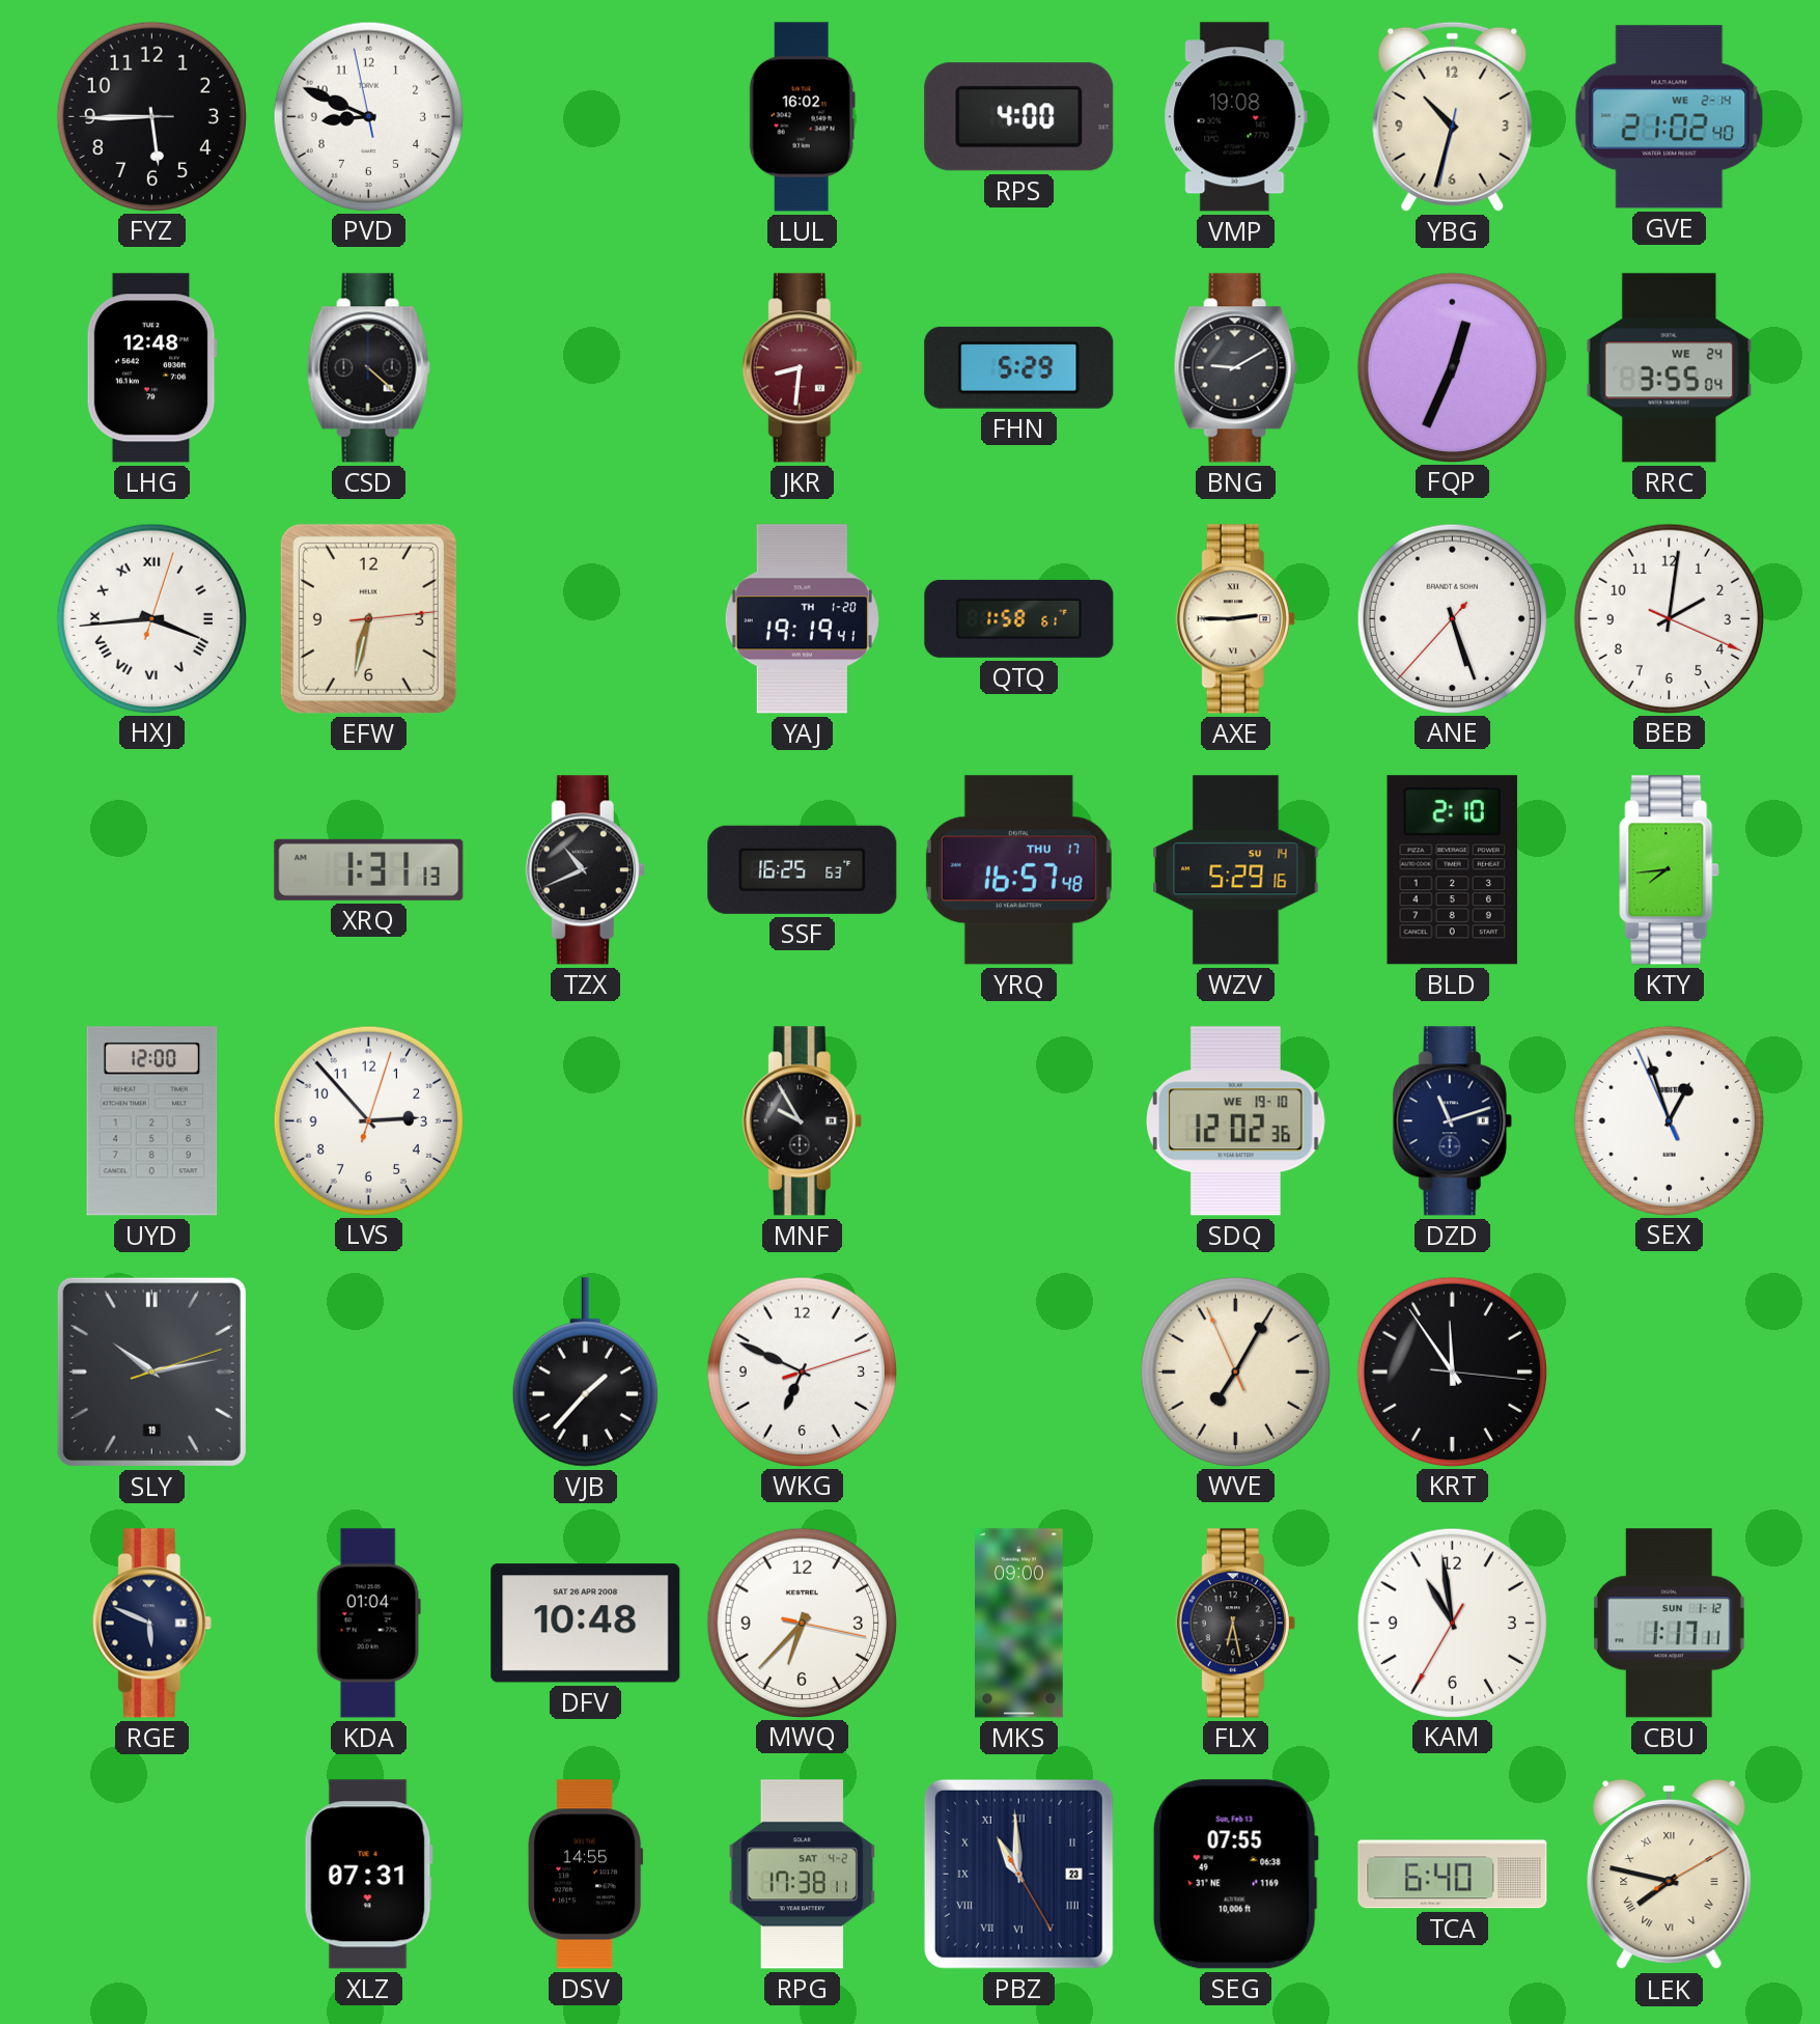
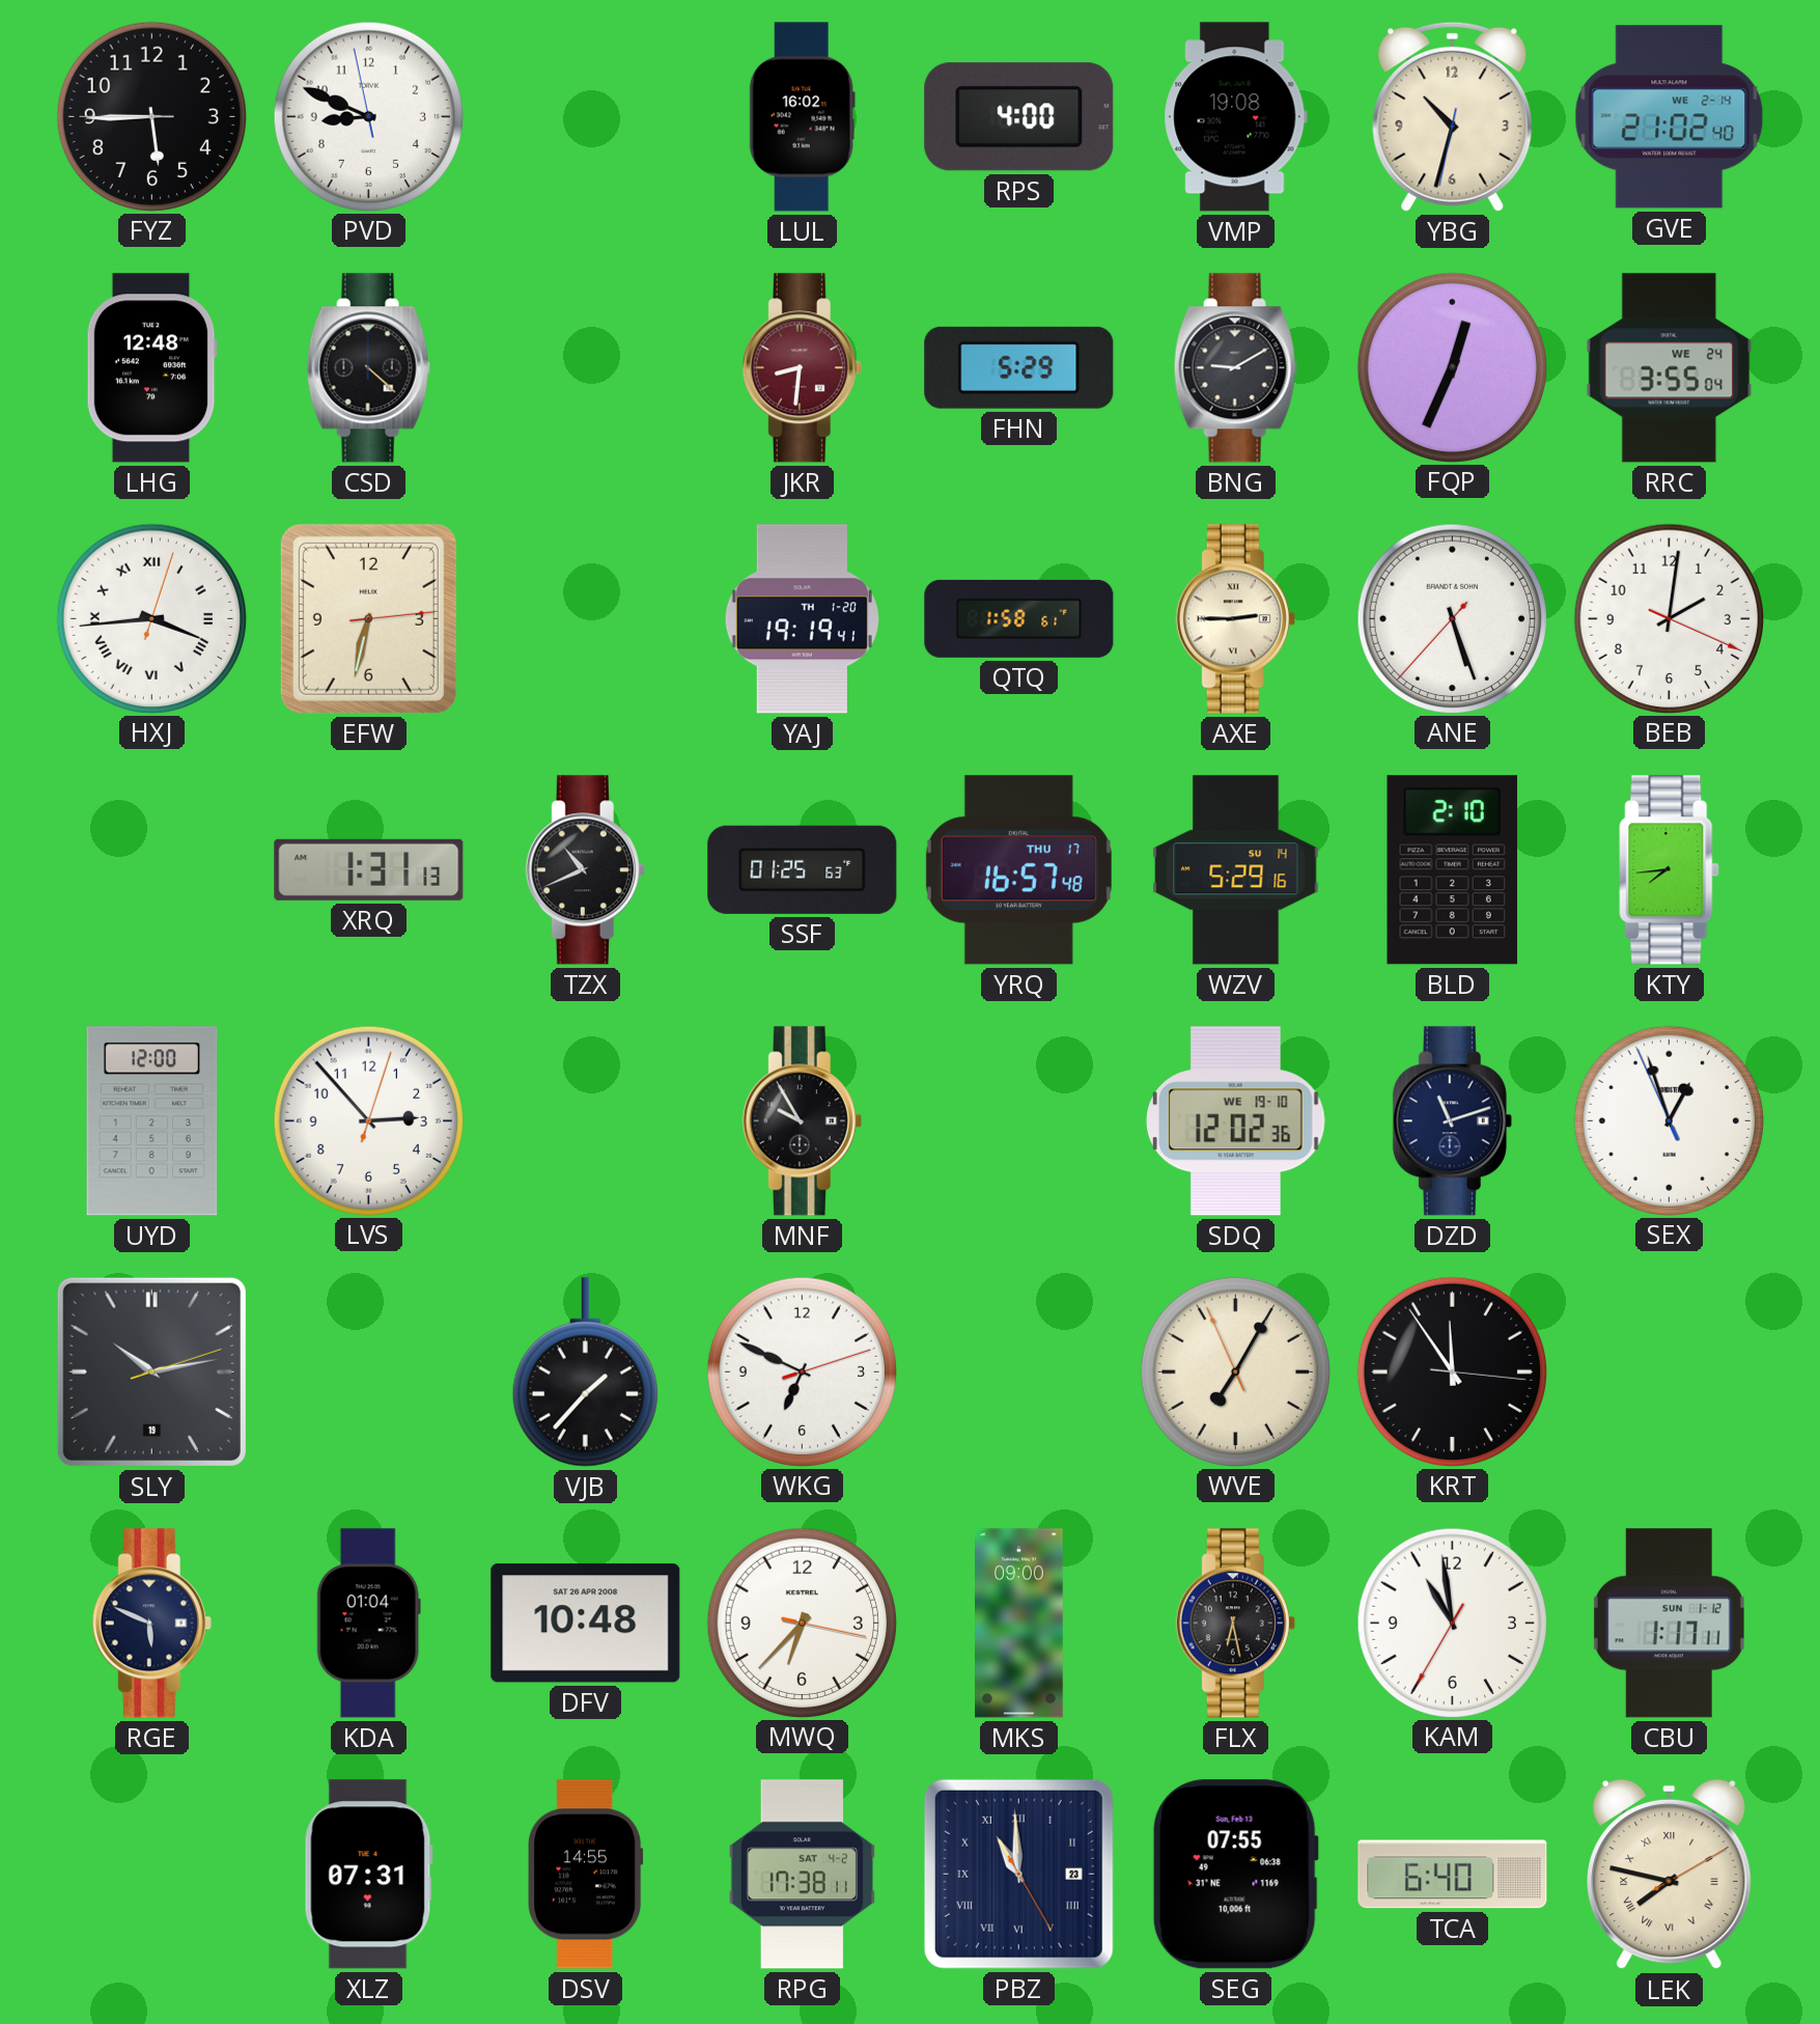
SSF: 16:25 -> 01:25 (803, 869)
